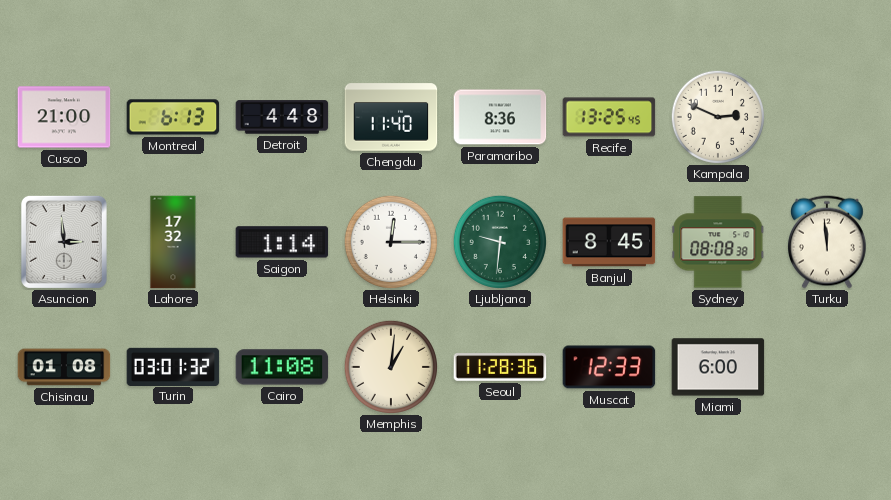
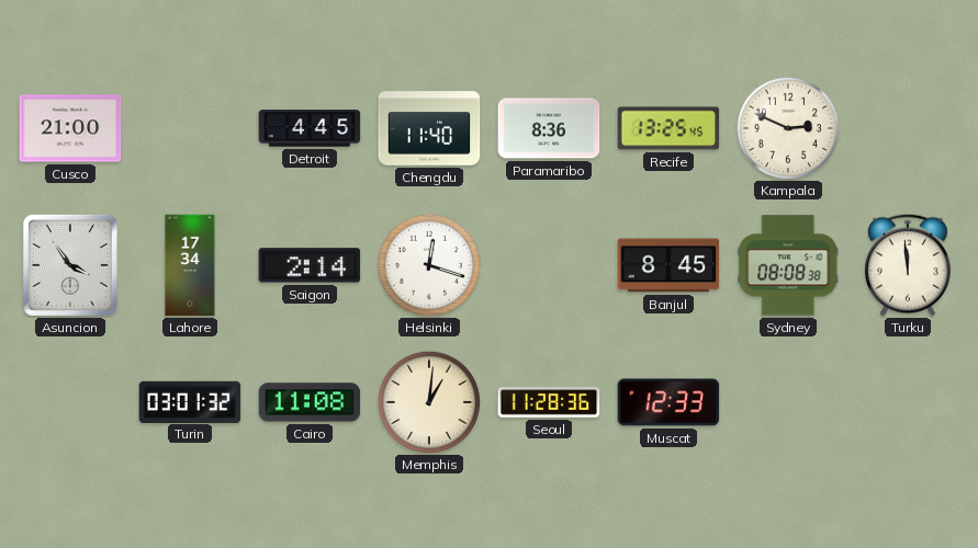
Montreal: 6:13 -> none (173, 117)
Detroit: 4:48 -> 4:45 (310, 128)
Asuncion: 2:59 -> 3:54 (70, 265)
Lahore: 17:32 -> 17:34 (190, 265)
Saigon: 1:14 -> 2:14 (310, 265)
Helsinki: 12:15 -> 12:18 (428, 264)
Ljubljana: 9:31 -> none (499, 241)
Chisinau: 01:08 -> none (64, 367)
Miami: 6:00 -> none (718, 367)
